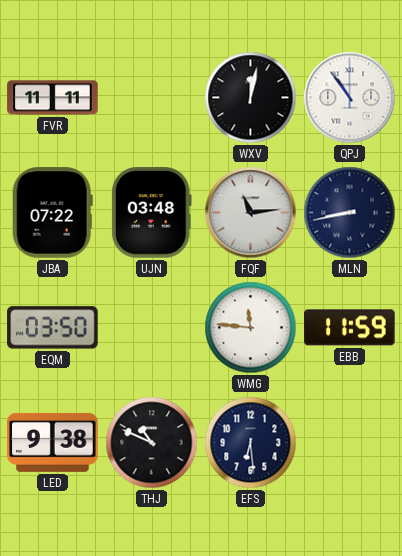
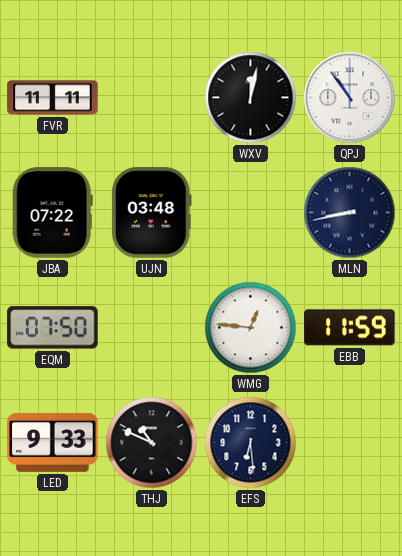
FQF: 11:14 -> none (251, 213)
EQM: 03:50 -> 07:50 (53, 328)
WMG: 11:46 -> 12:46 (251, 328)
LED: 9:38 -> 9:33 (53, 442)
